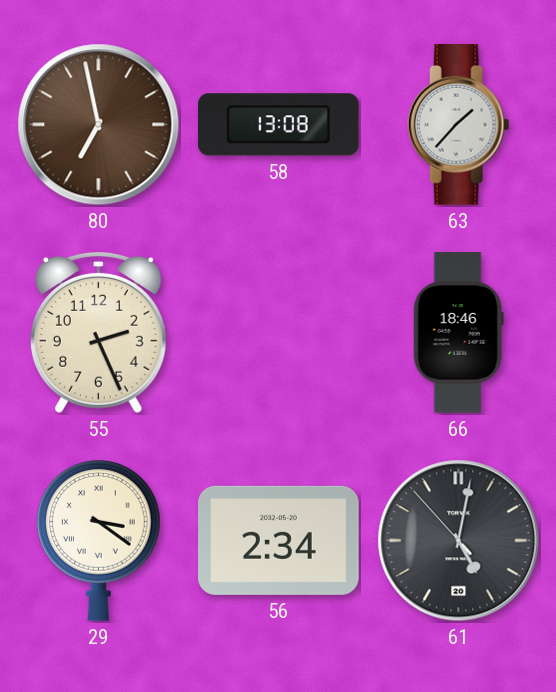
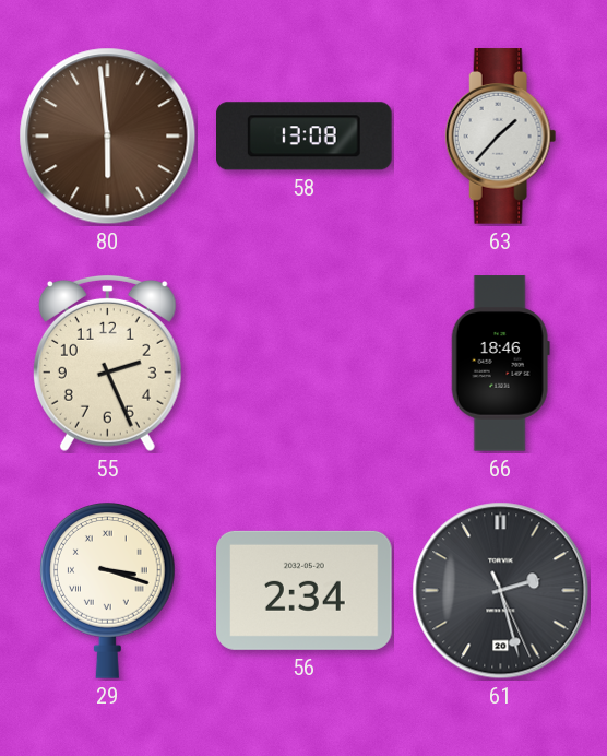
80: 6:58 -> 5:59 (108, 137)
29: 3:21 -> 3:18 (107, 591)
61: 5:01 -> 2:27 (501, 591)
